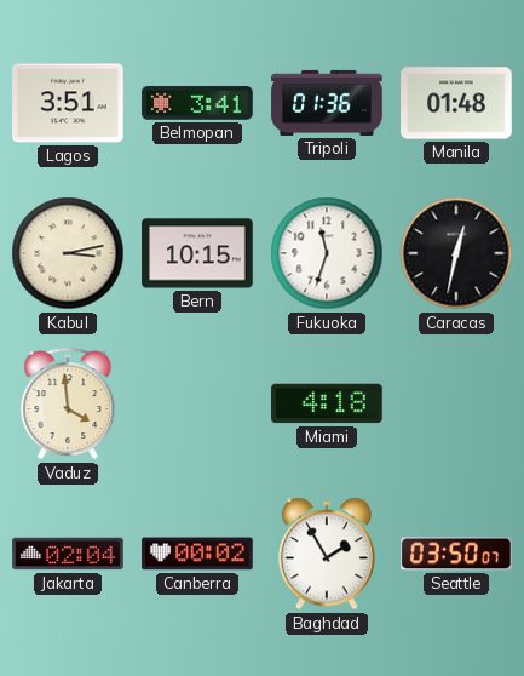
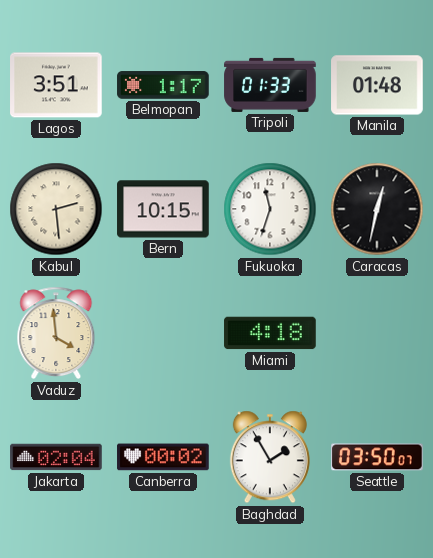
Belmopan: 3:41 -> 1:17 (163, 85)
Tripoli: 01:36 -> 01:33 (270, 85)
Kabul: 3:13 -> 2:29 (56, 209)
